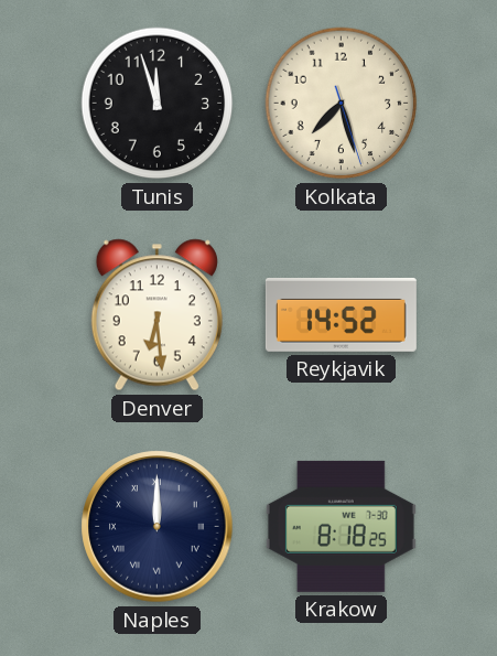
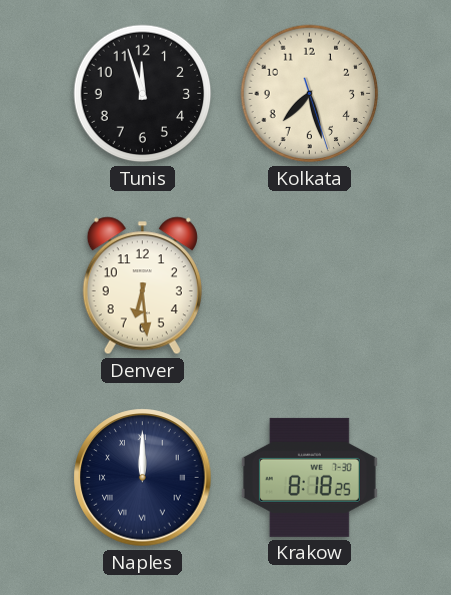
Reykjavik: 14:52 -> none (341, 314)
